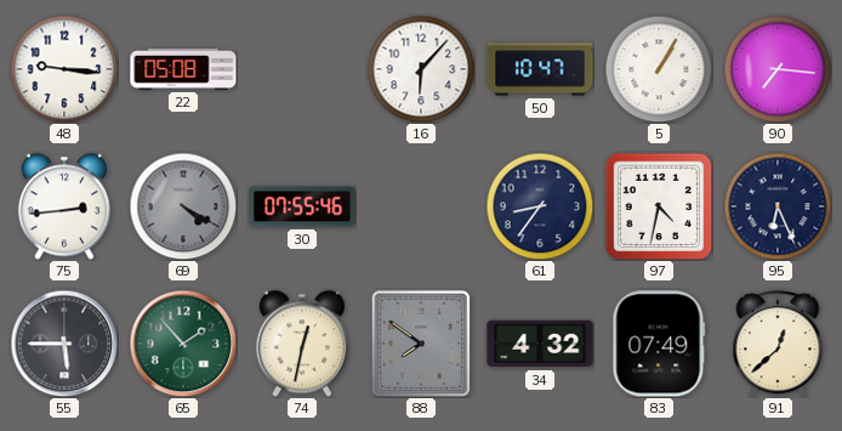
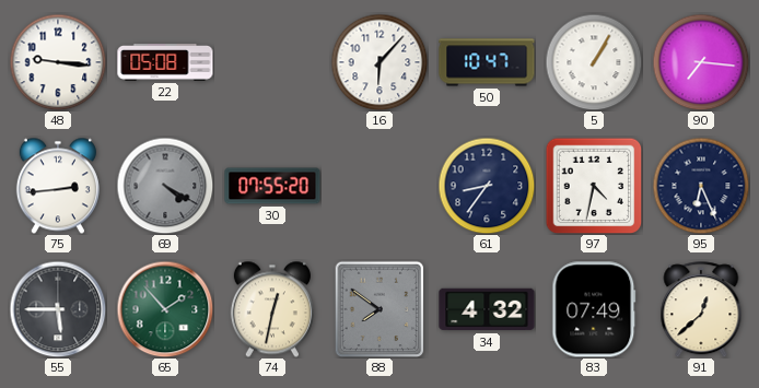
30: 07:55:46 -> 07:55:20 (272, 186)
